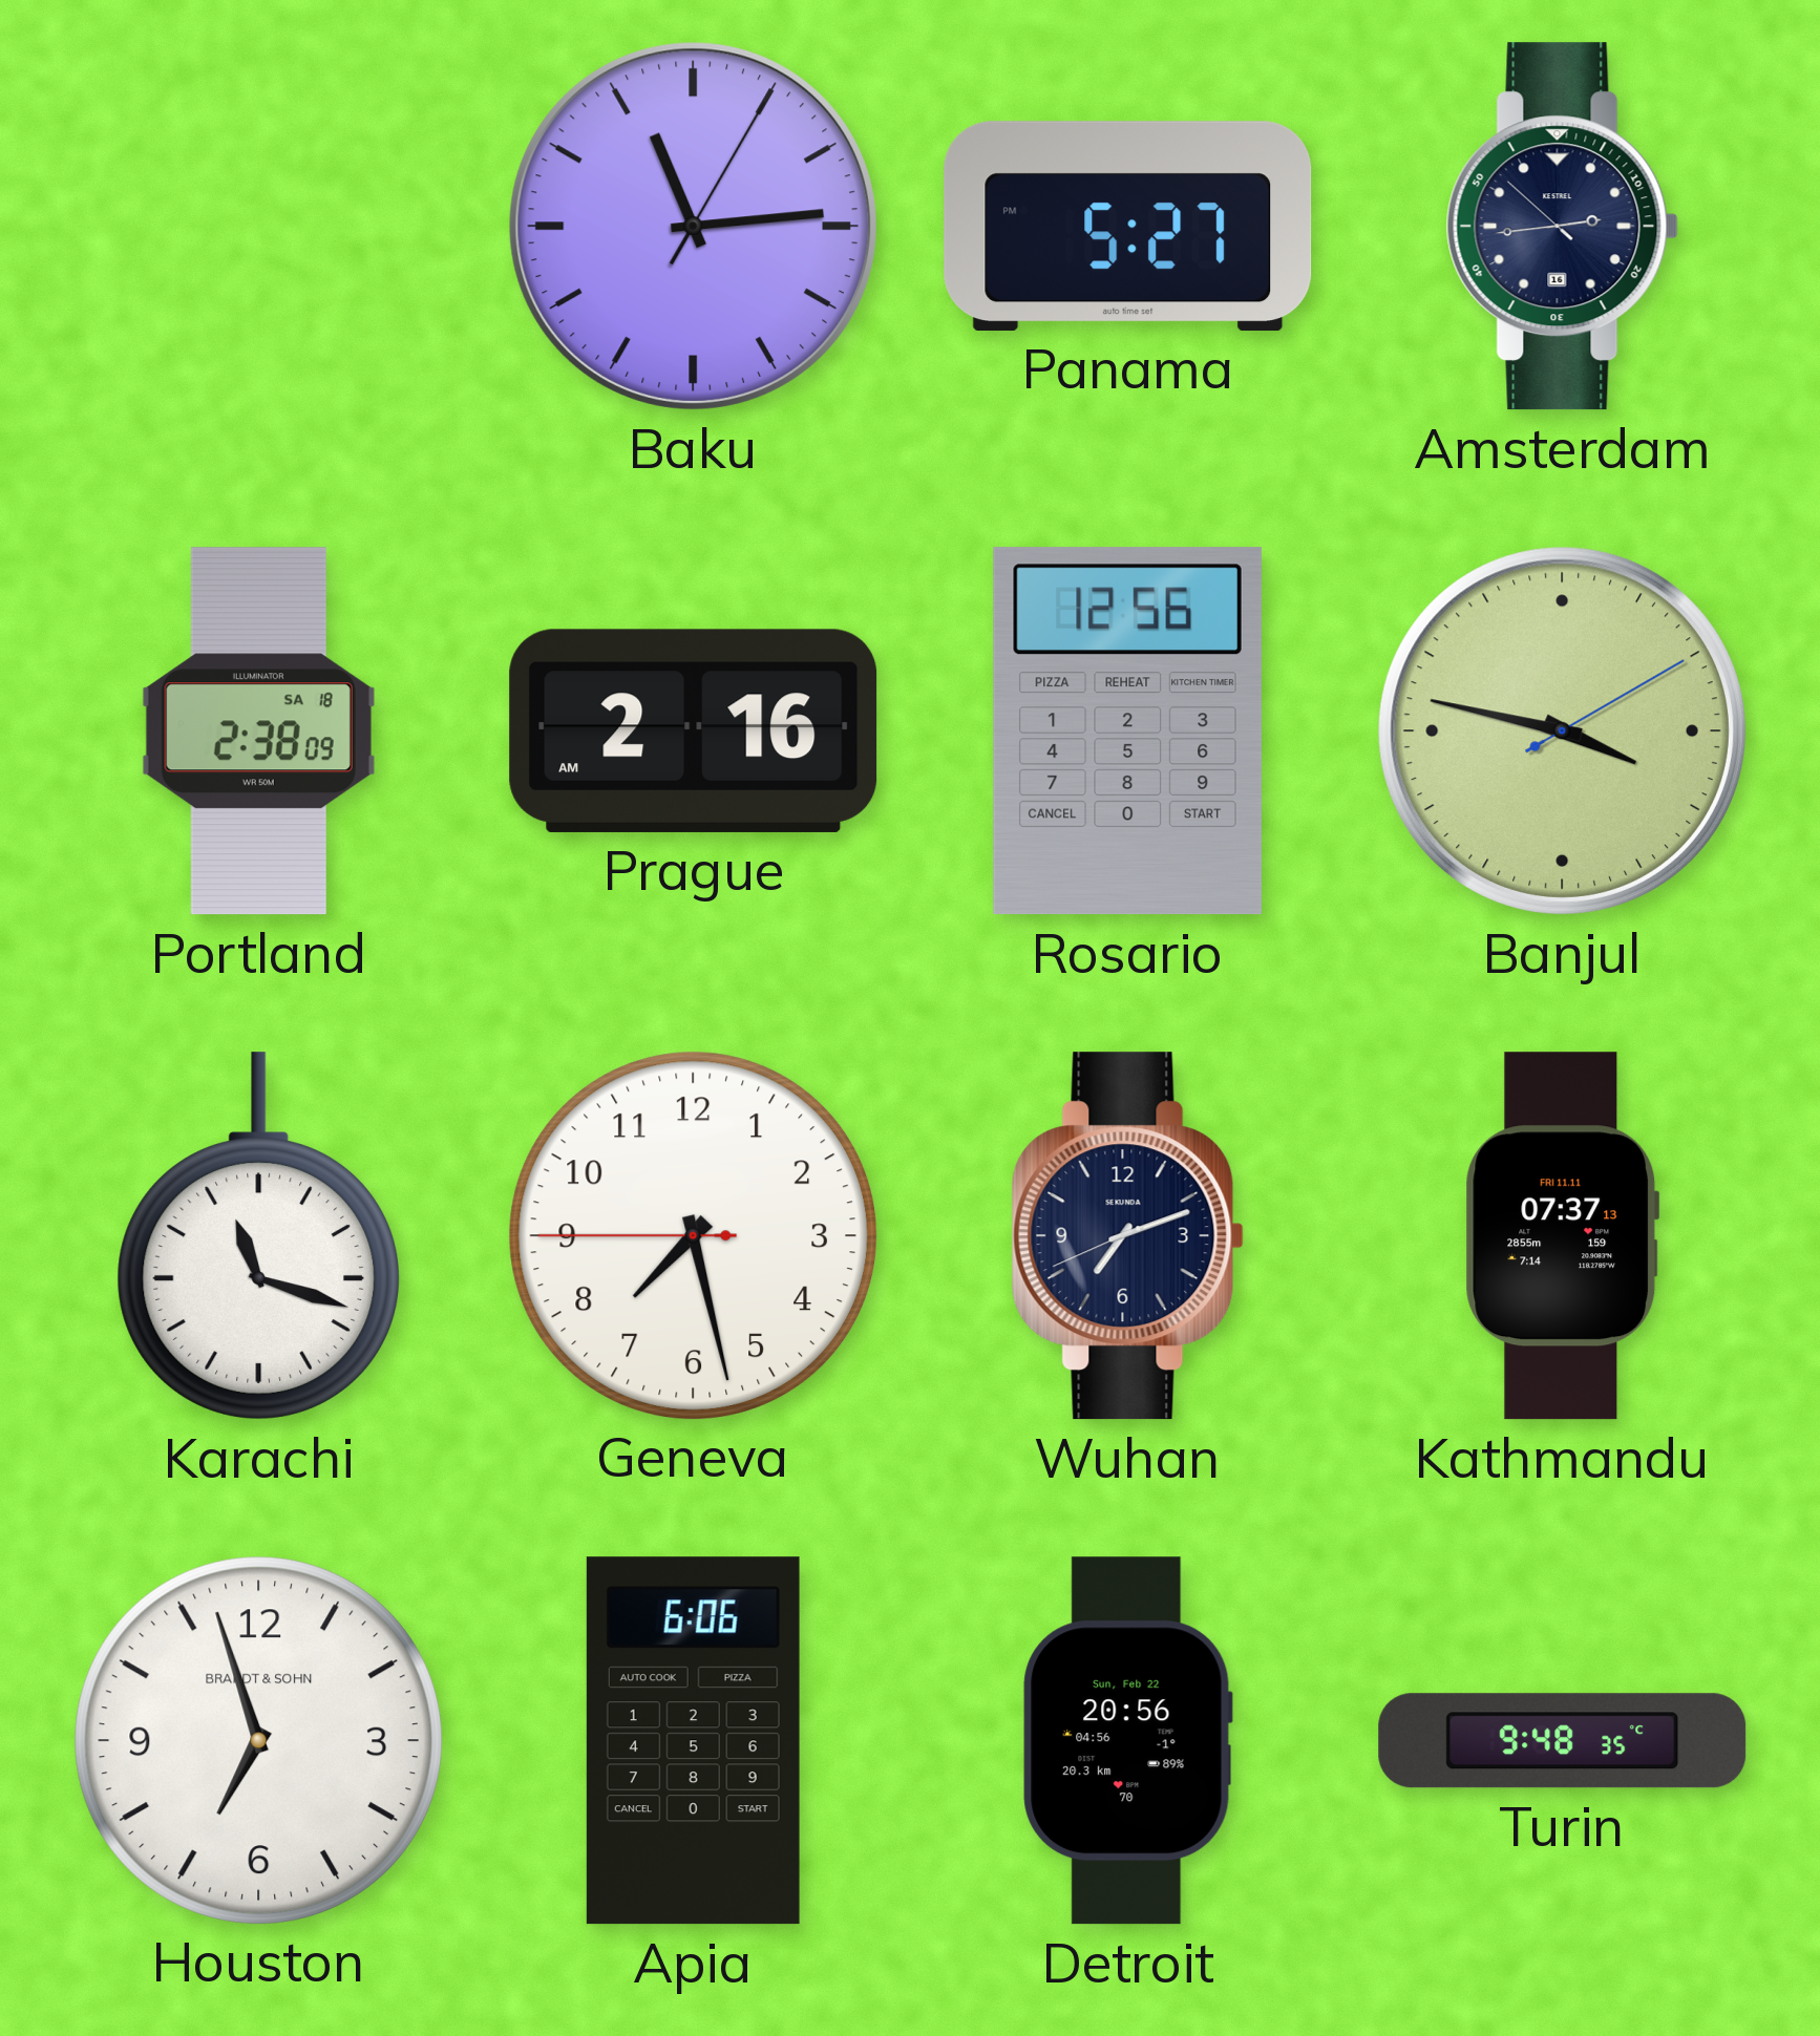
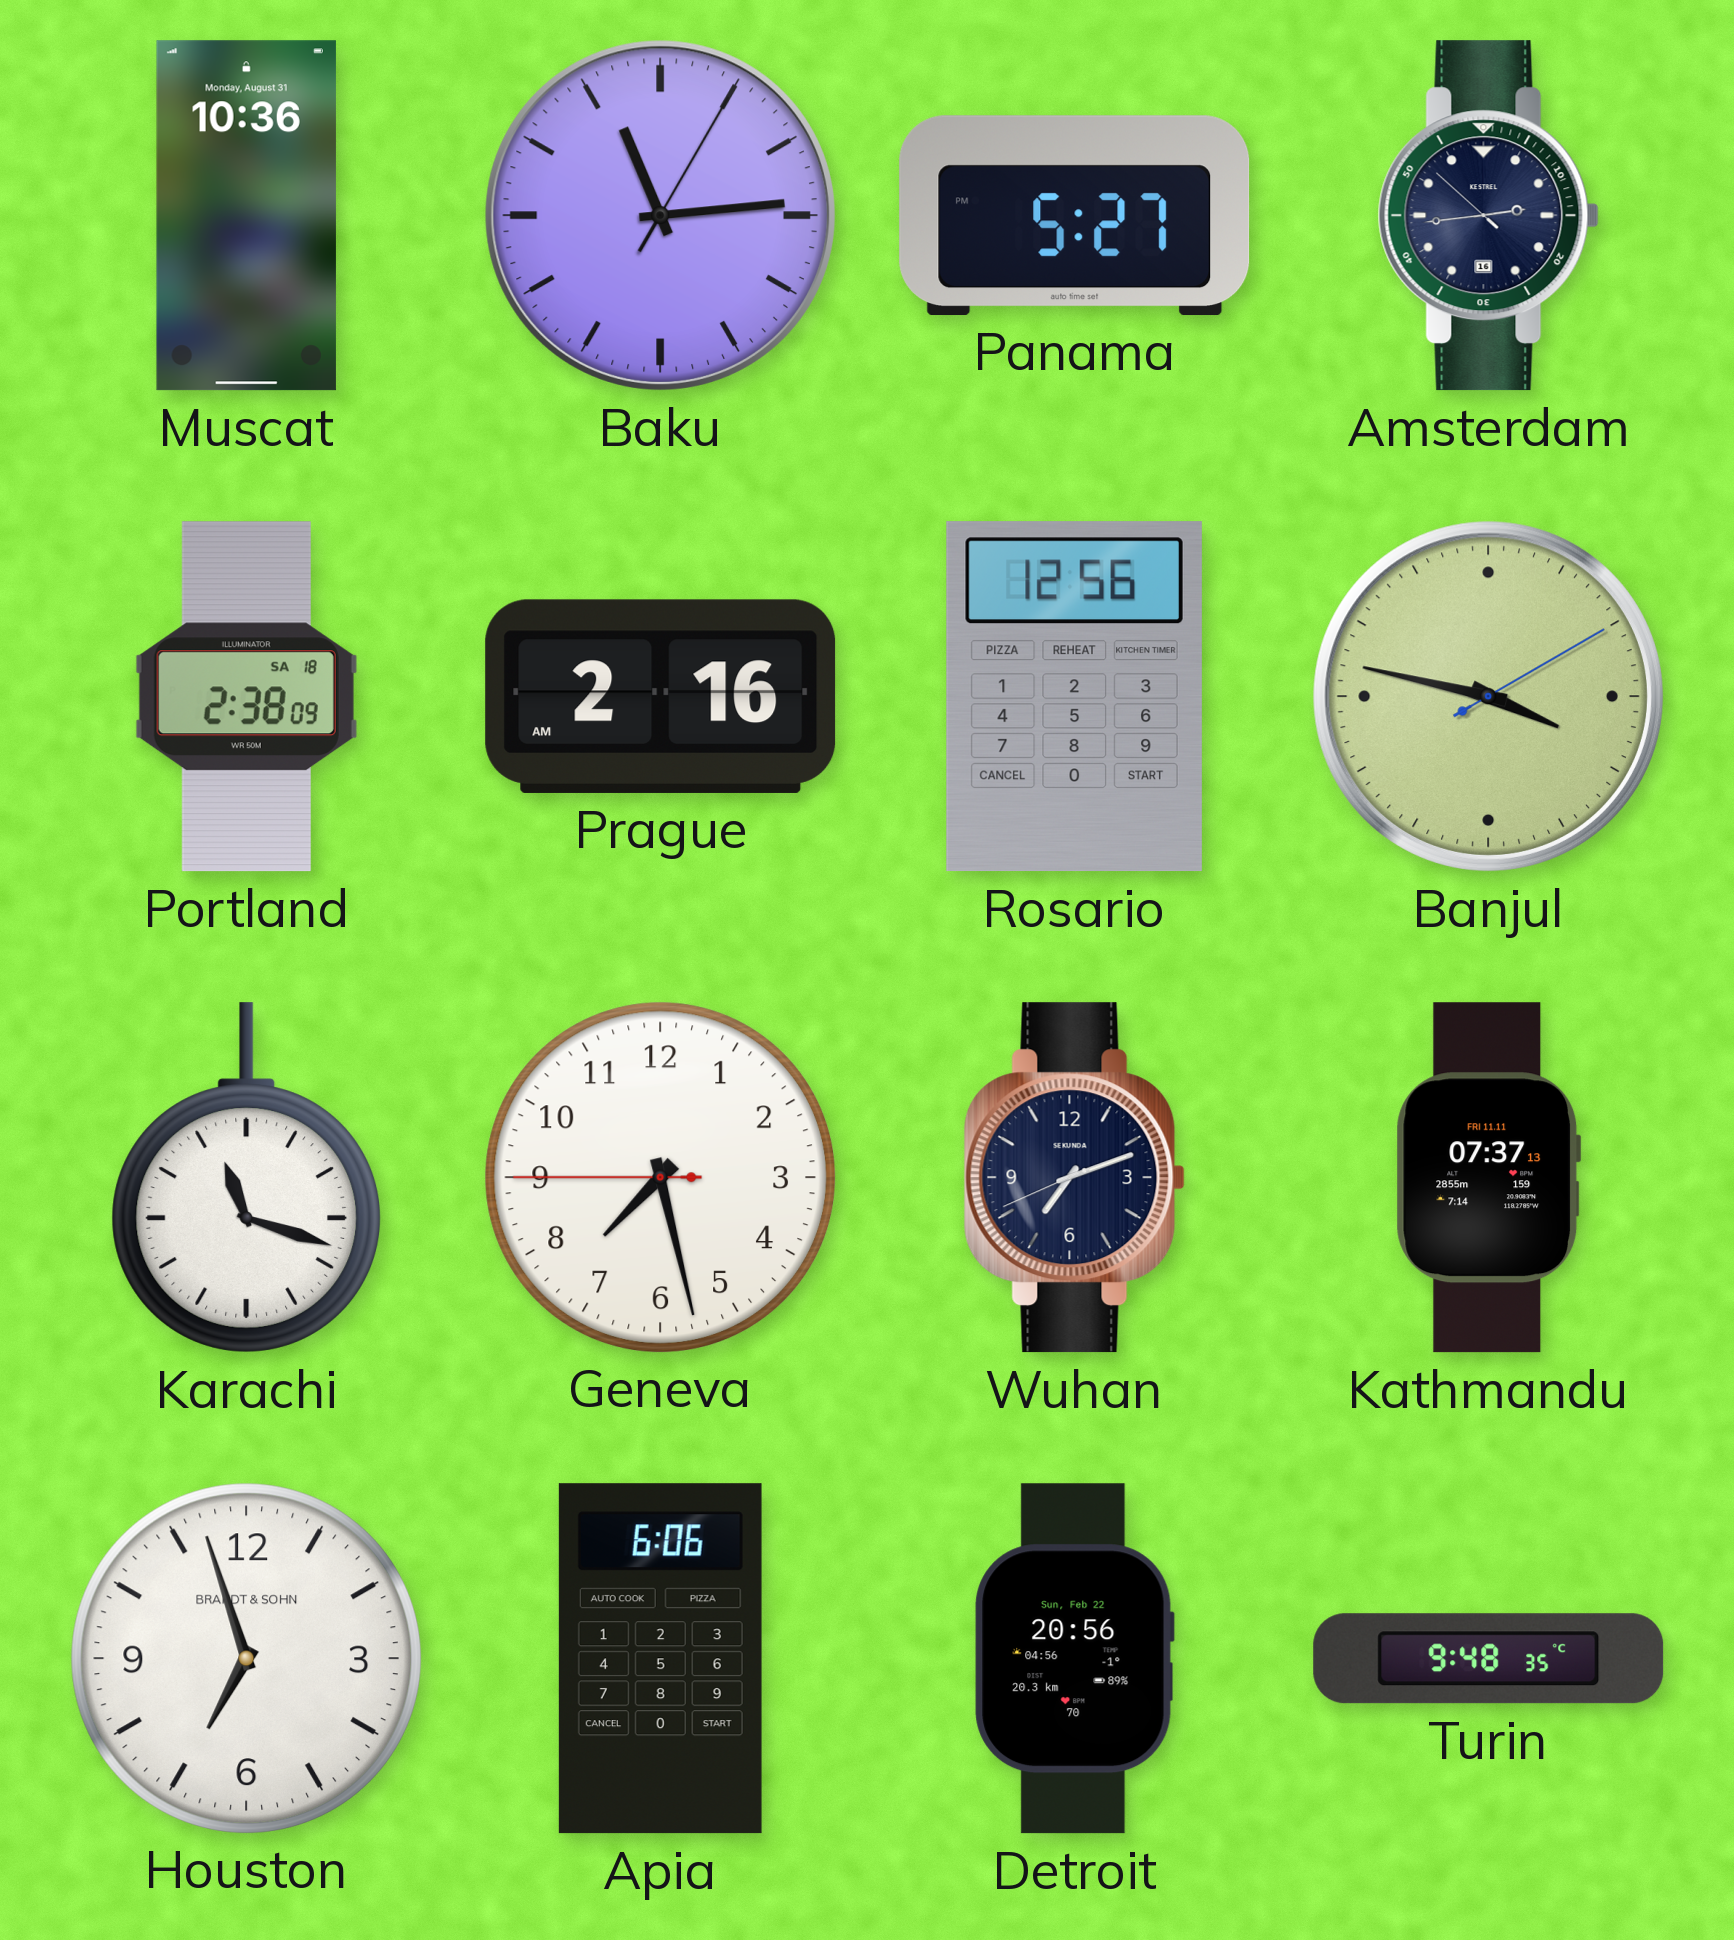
Muscat: none -> 10:36 (246, 216)
